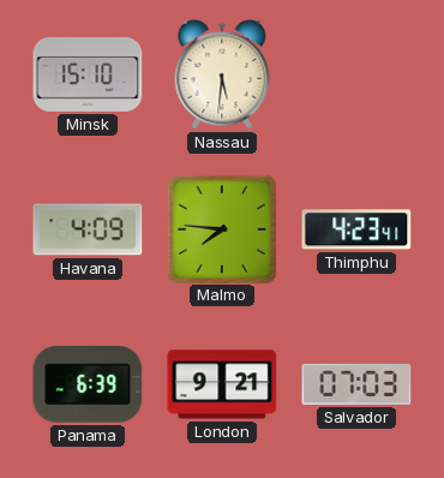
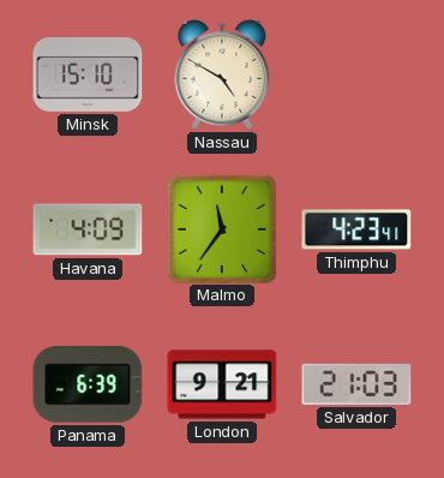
Nassau: 5:31 -> 4:50 (222, 74)
Malmo: 7:46 -> 11:36 (221, 228)
Salvador: 07:03 -> 21:03 (356, 384)
